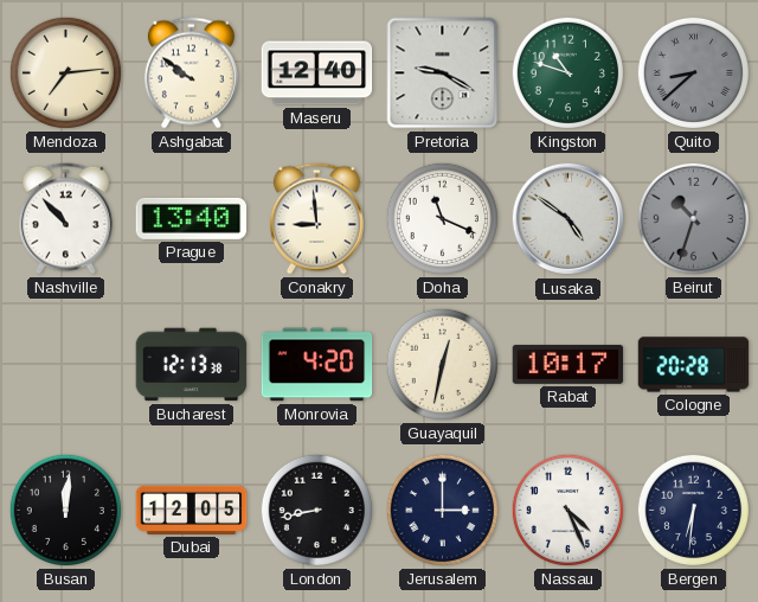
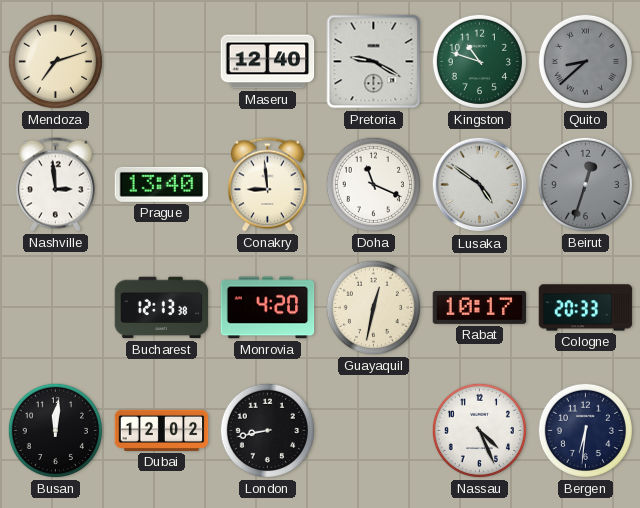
Mendoza: 7:14 -> 7:12 (55, 61)
Ashgabat: 9:51 -> none (191, 73)
Nashville: 10:53 -> 2:59 (55, 185)
Beirut: 10:33 -> 12:33 (585, 184)
Cologne: 20:28 -> 20:33 (586, 308)
Dubai: 12:05 -> 12:02 (162, 430)
Jerusalem: 3:00 -> none (442, 510)
